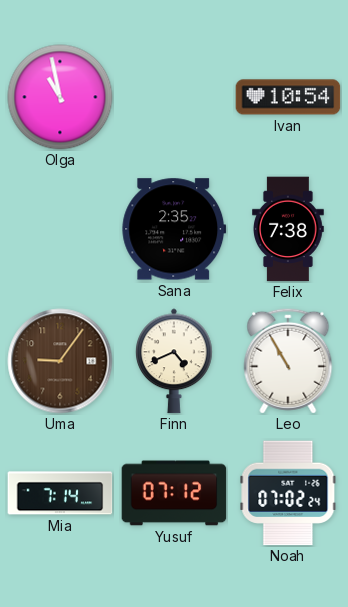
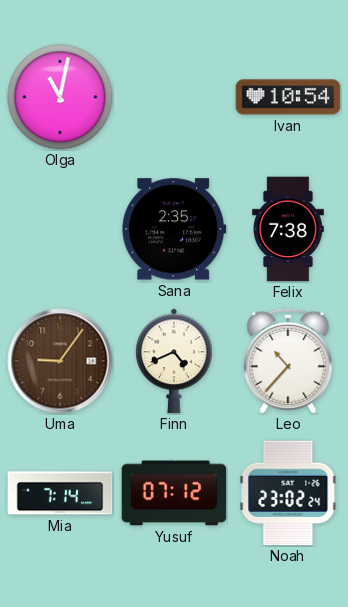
Olga: 10:58 -> 11:02 (60, 97)
Leo: 10:55 -> 10:37 (288, 361)
Noah: 07:02 -> 23:02 (288, 493)
